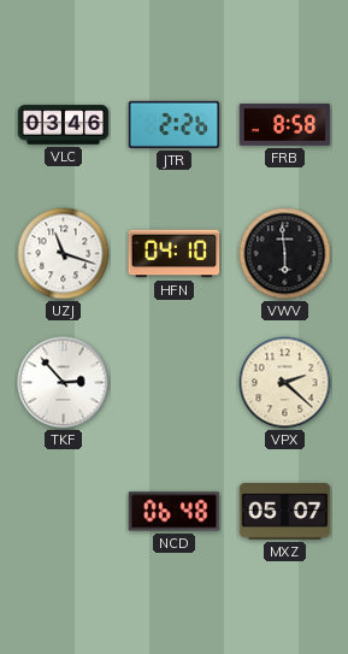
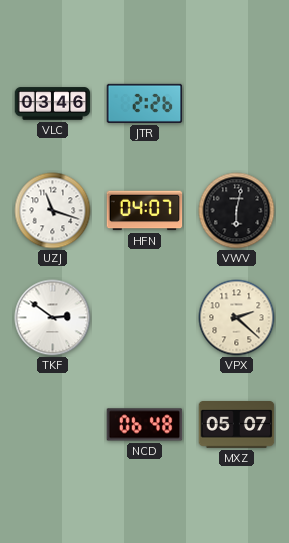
FRB: 8:58 -> none (285, 125)
HFN: 04:10 -> 04:07 (145, 211)
VWV: 5:59 -> 6:02 (237, 211)
TKF: 2:53 -> 2:51 (53, 318)
